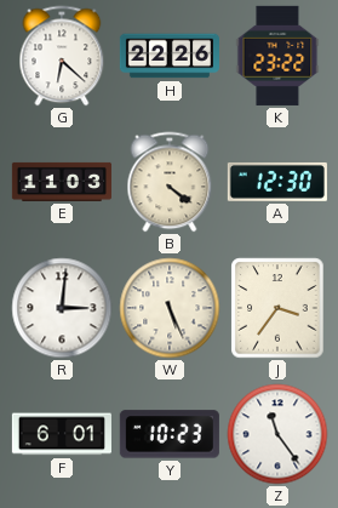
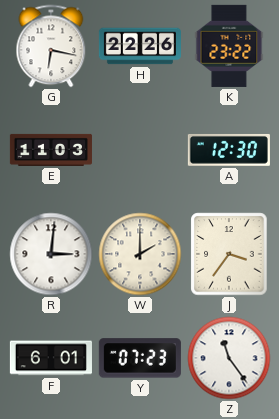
G: 6:22 -> 6:17 (51, 46)
B: 4:21 -> none (170, 182)
W: 5:26 -> 2:00 (140, 254)
Y: 10:23 -> 07:23 (140, 358)
